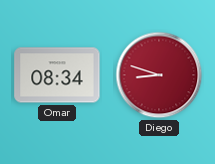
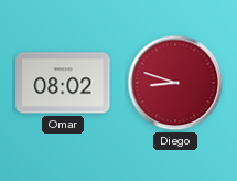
Omar: 08:34 -> 08:02 (63, 83)
